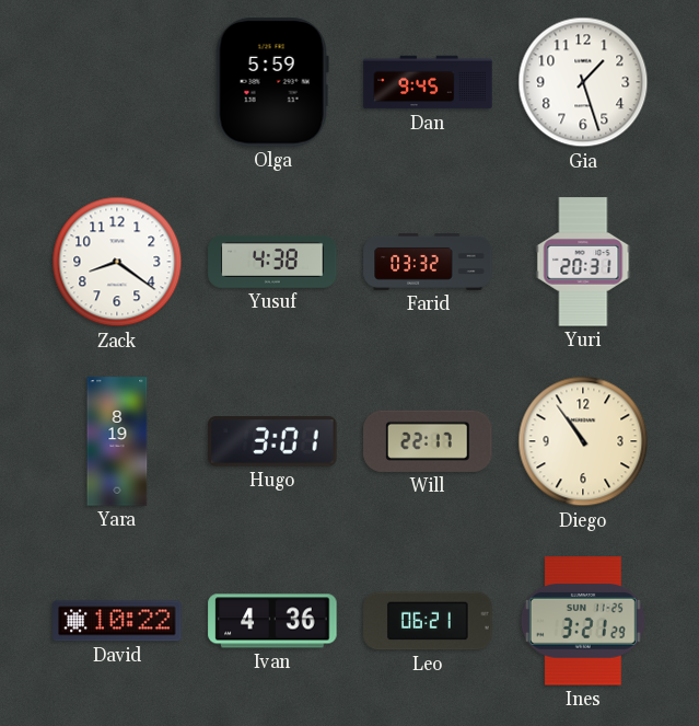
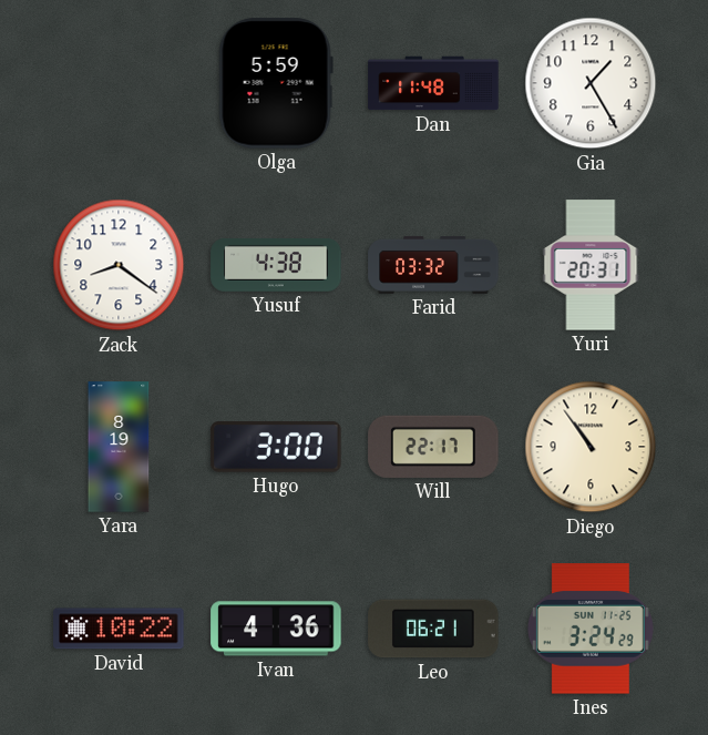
Dan: 9:45 -> 11:48 (433, 83)
Gia: 1:27 -> 1:25 (591, 83)
Hugo: 3:01 -> 3:00 (276, 447)
Ines: 3:21 -> 3:24 (591, 629)
